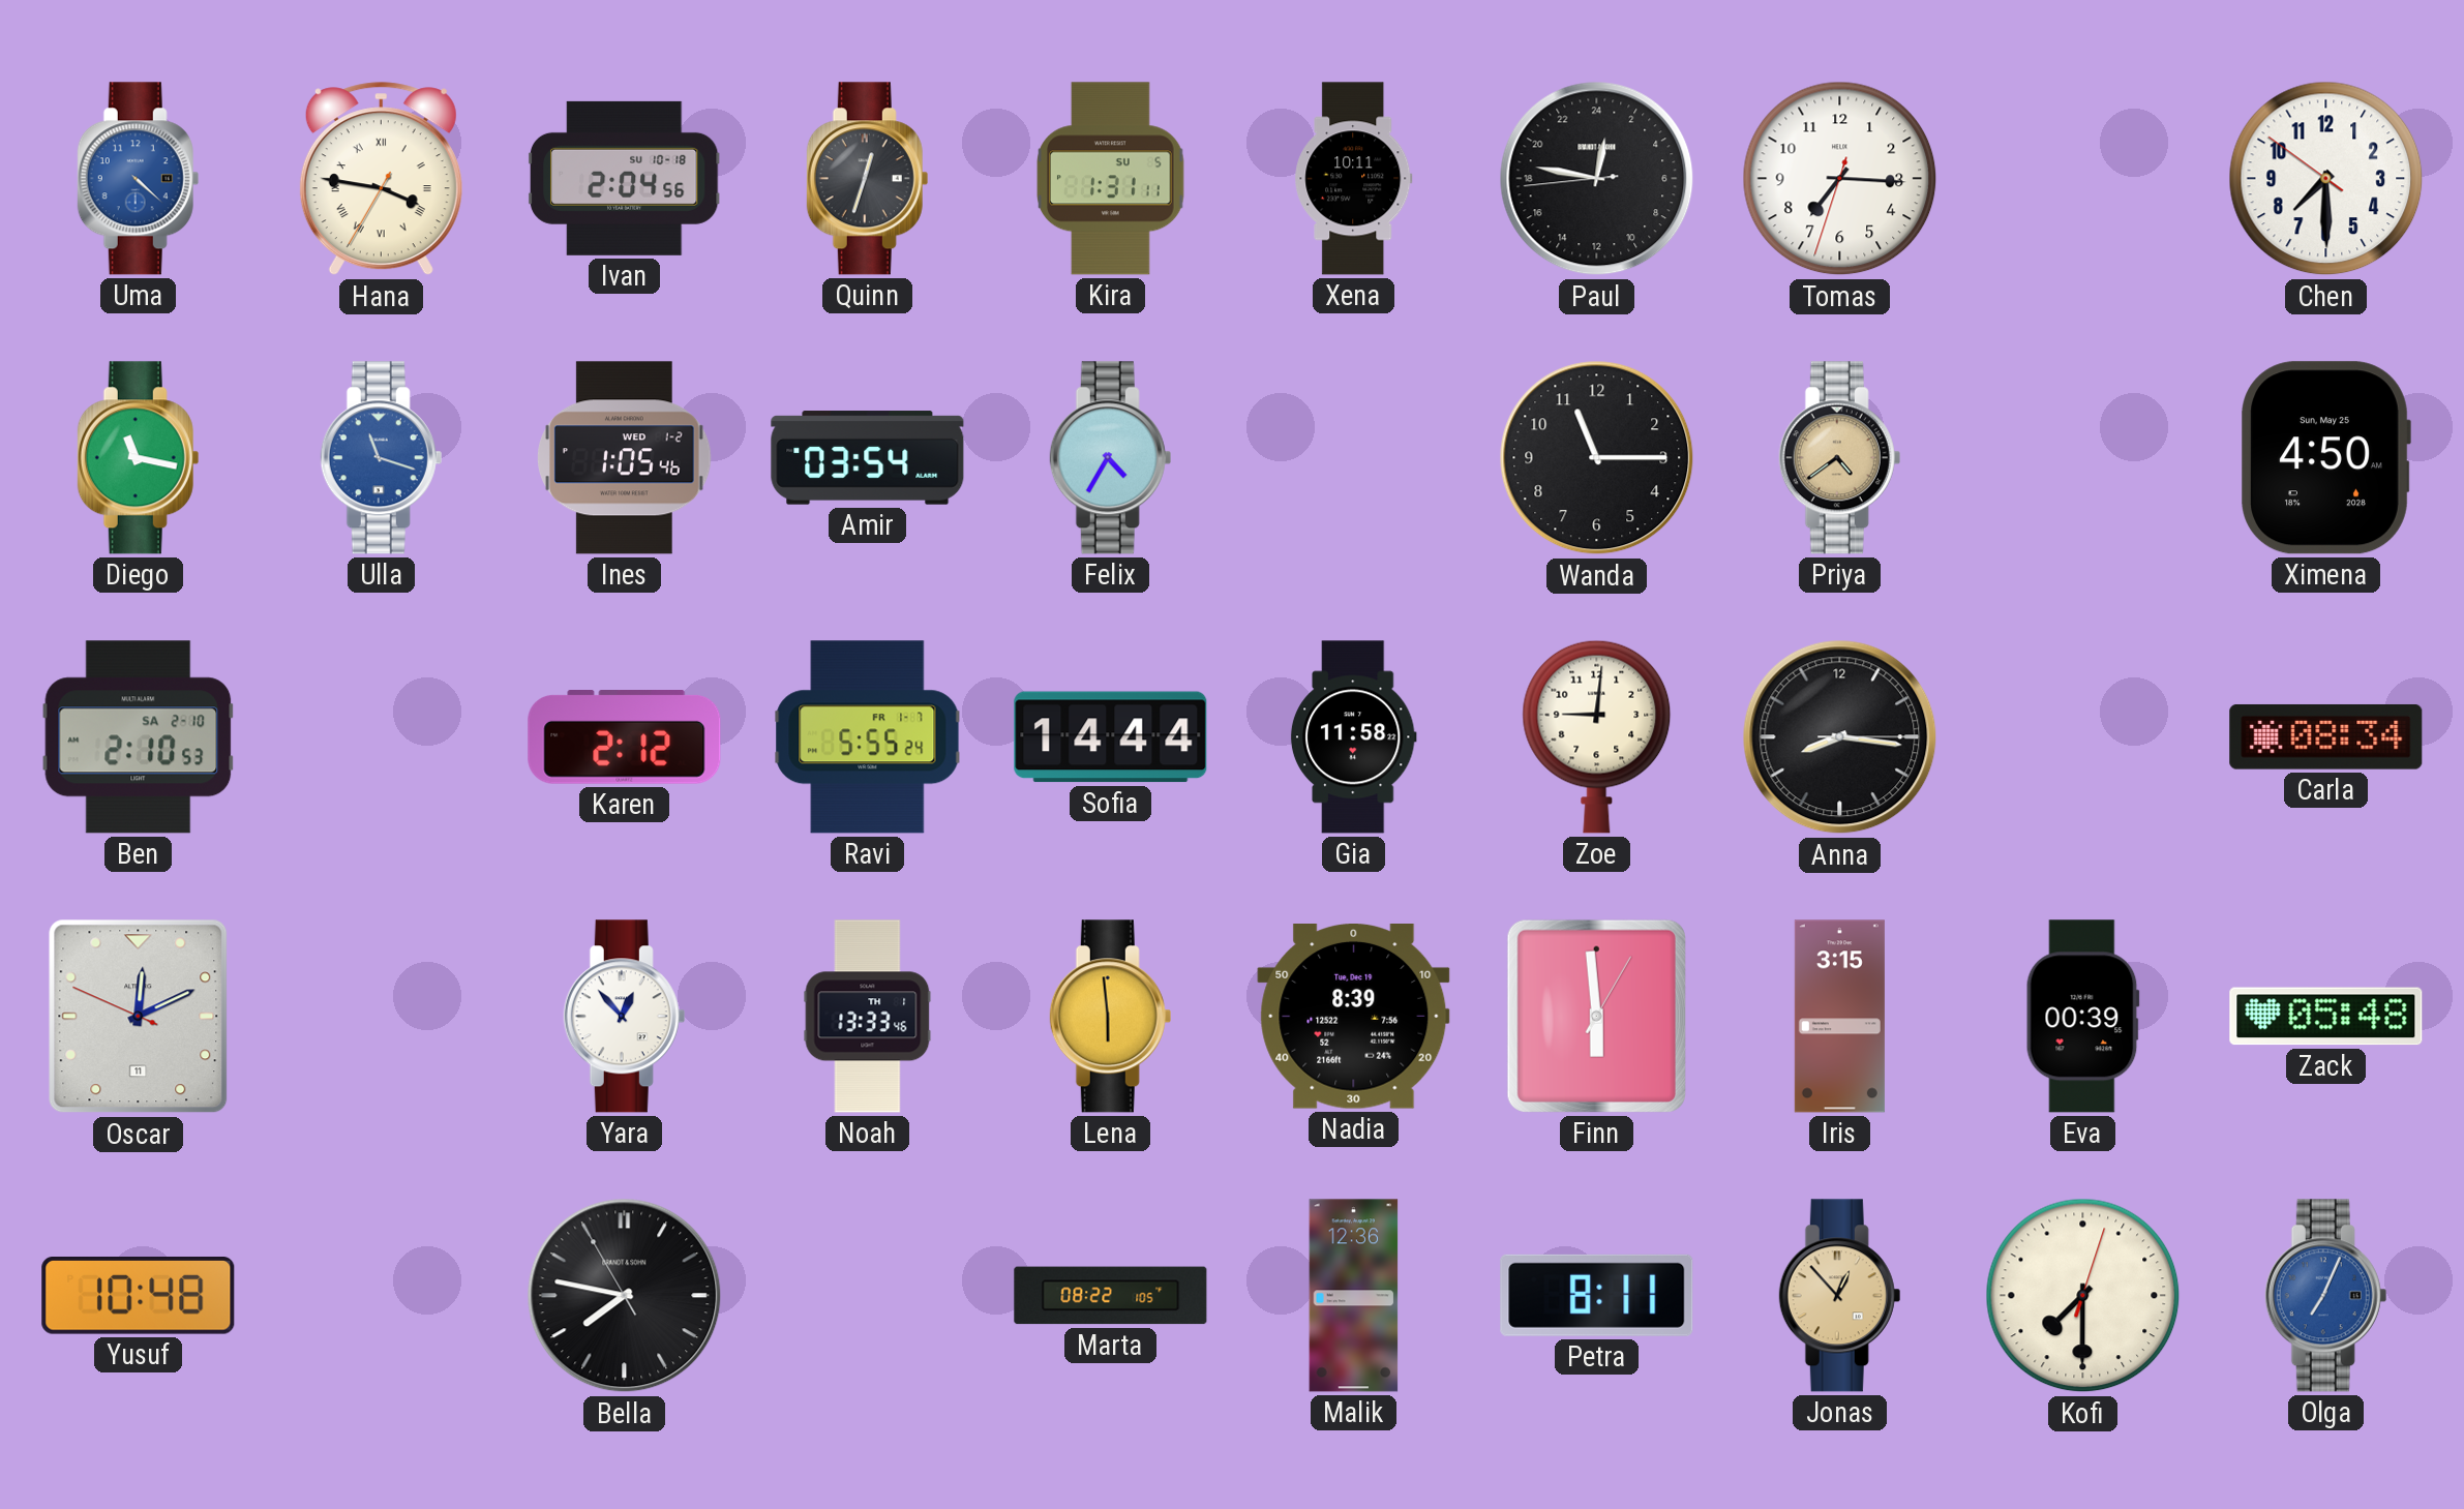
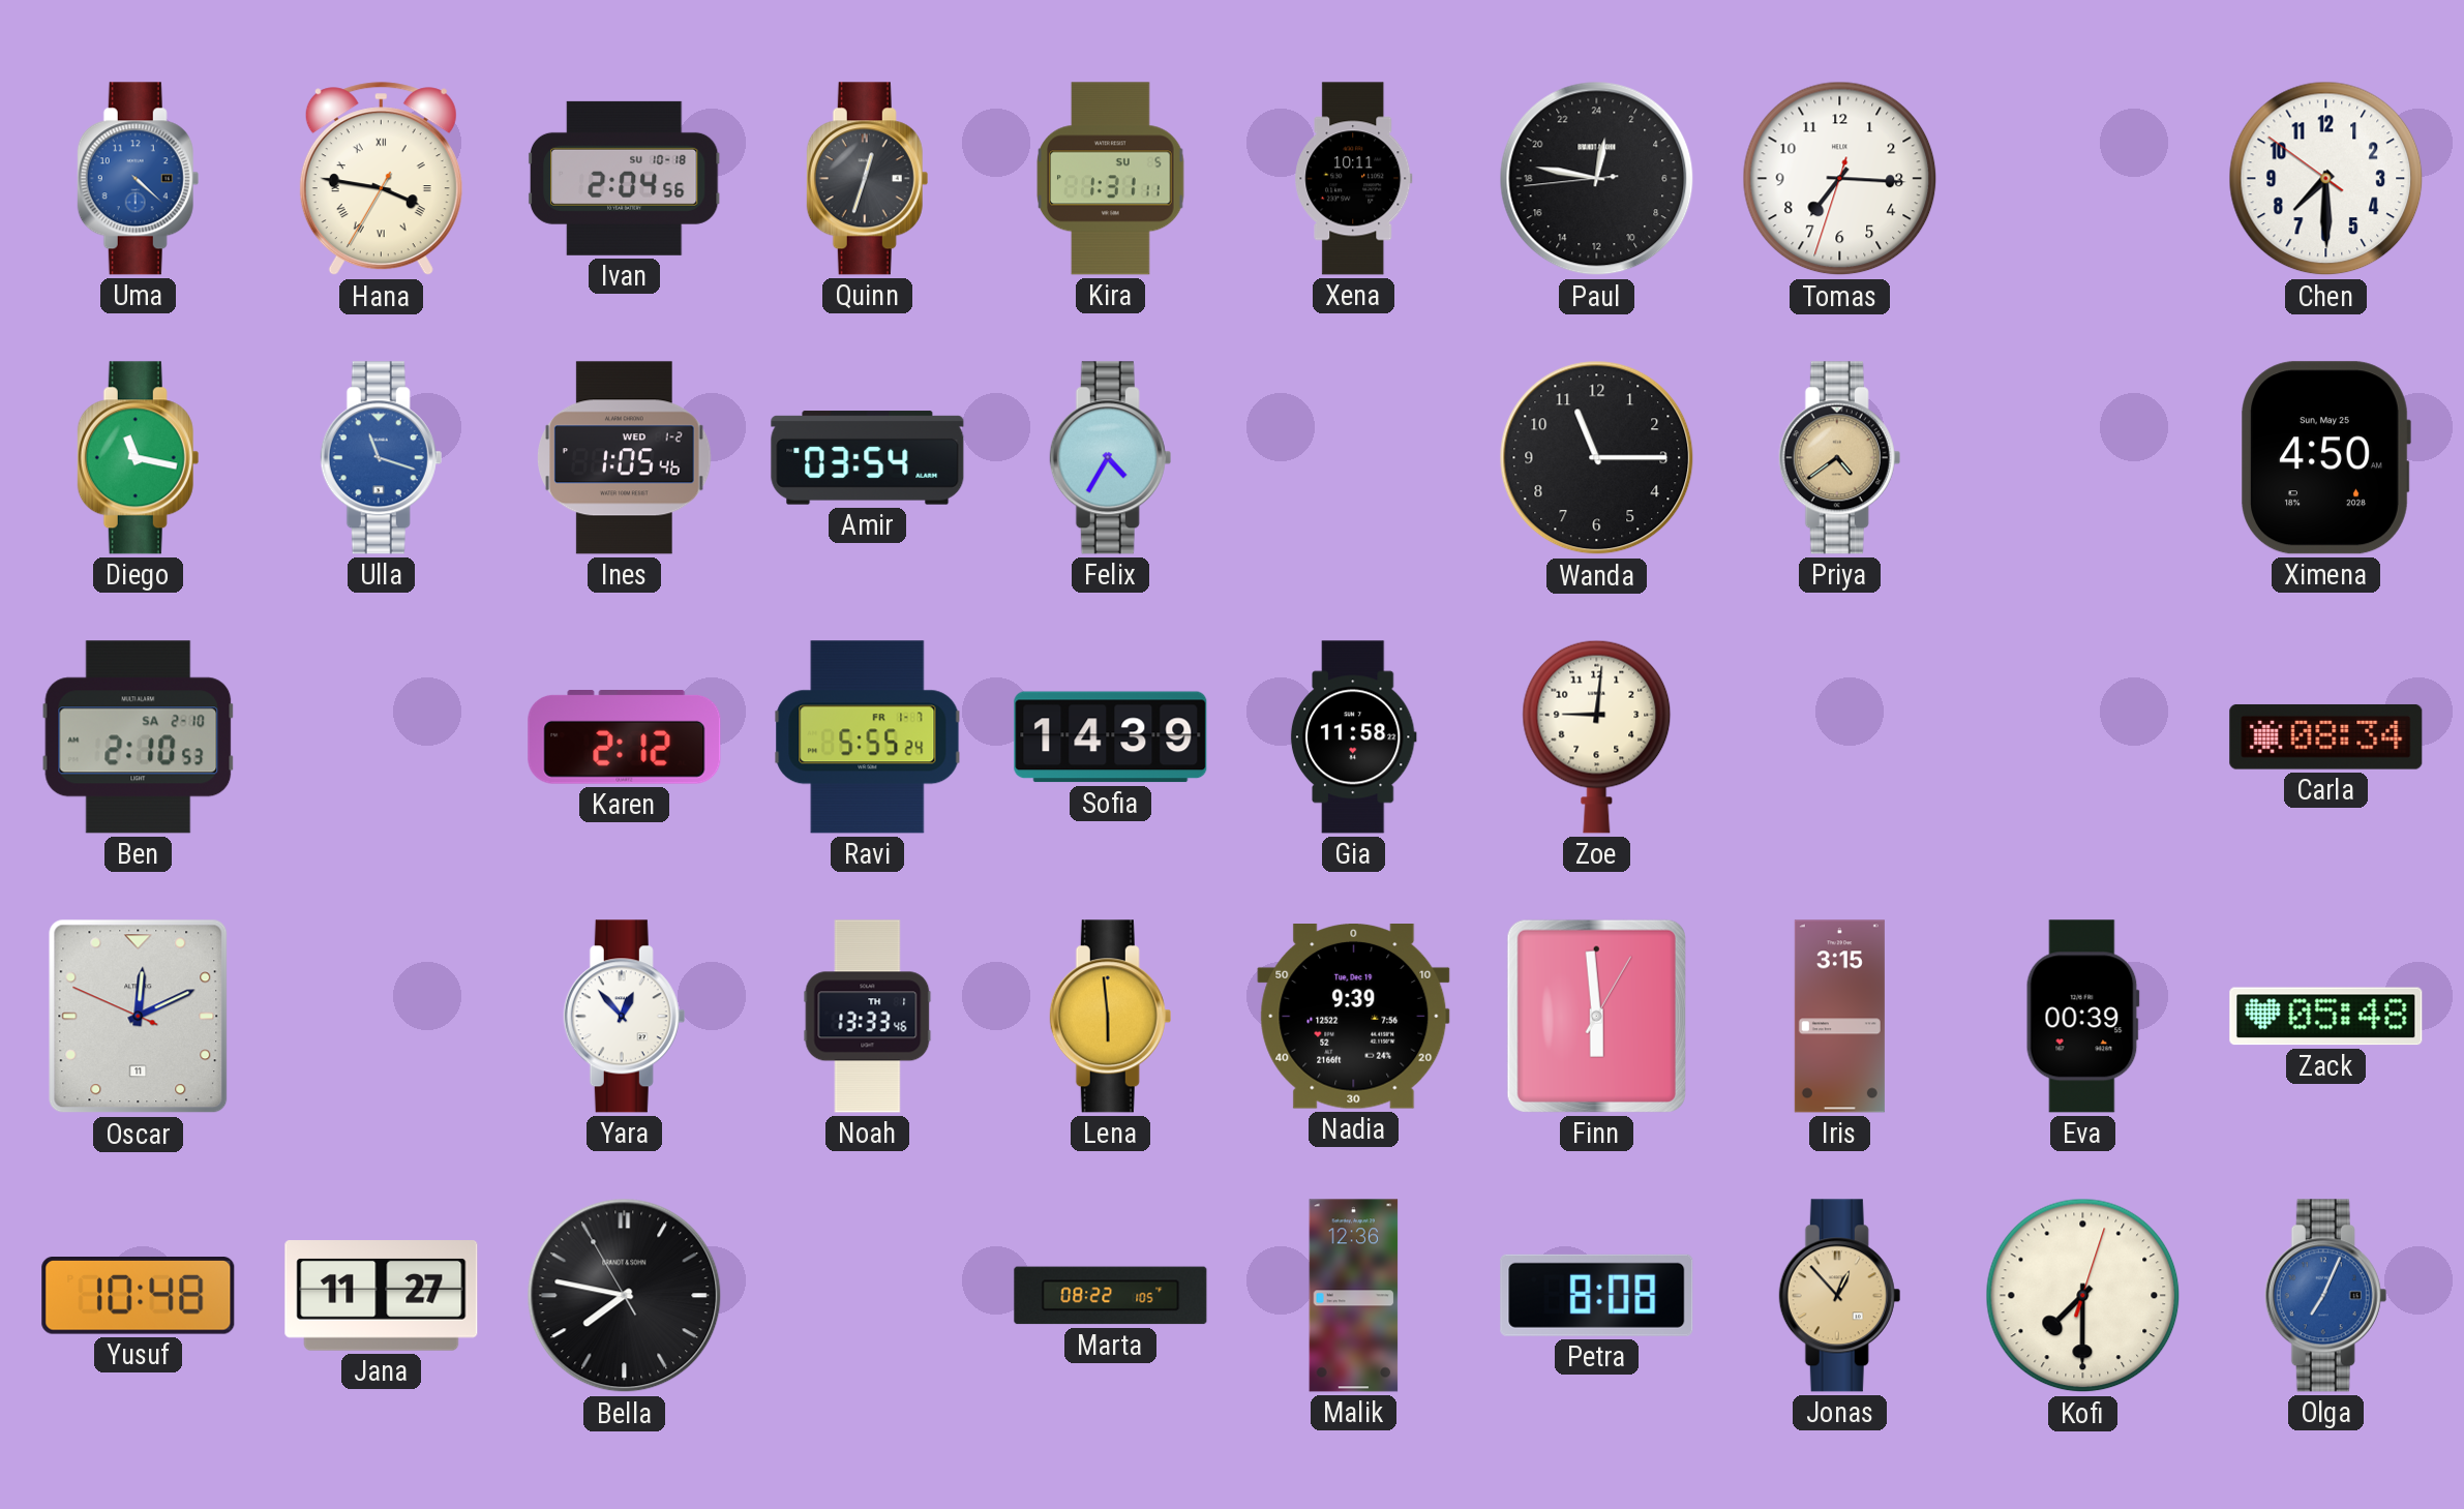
Sofia: 14:44 -> 14:39 (1111, 737)
Anna: 8:16 -> none (1840, 737)
Nadia: 8:39 -> 9:39 (1354, 1017)
Jana: none -> 11:27 (382, 1296)
Petra: 8:11 -> 8:08 (1597, 1295)
